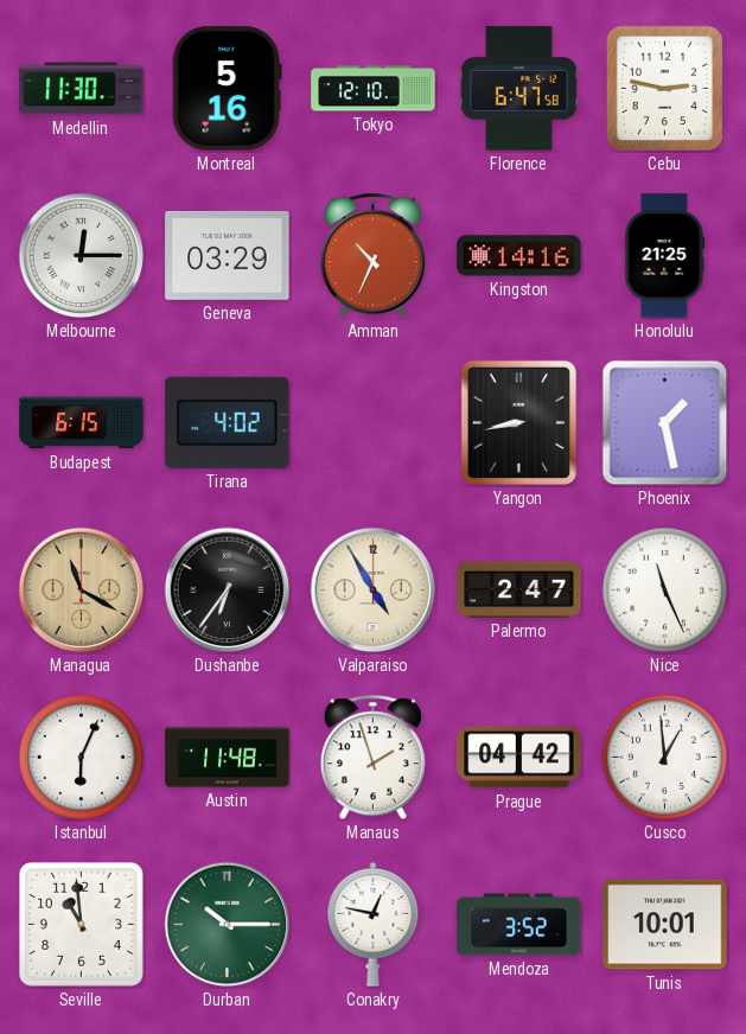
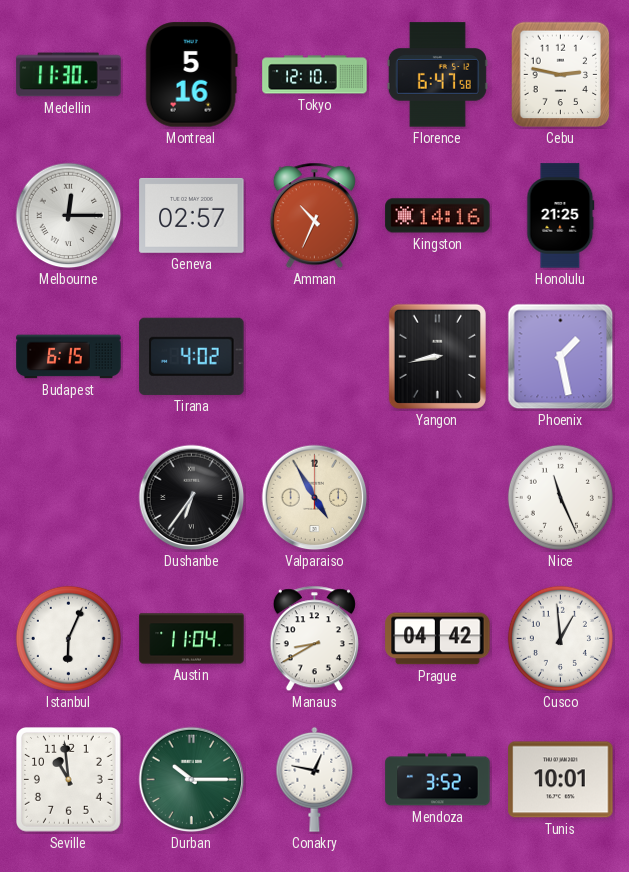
Geneva: 03:29 -> 02:57 (192, 215)
Managua: 11:20 -> none (82, 591)
Palermo: 2:47 -> none (519, 589)
Austin: 11:48 -> 11:04 (192, 639)
Manaus: 1:57 -> 8:40 (314, 639)
